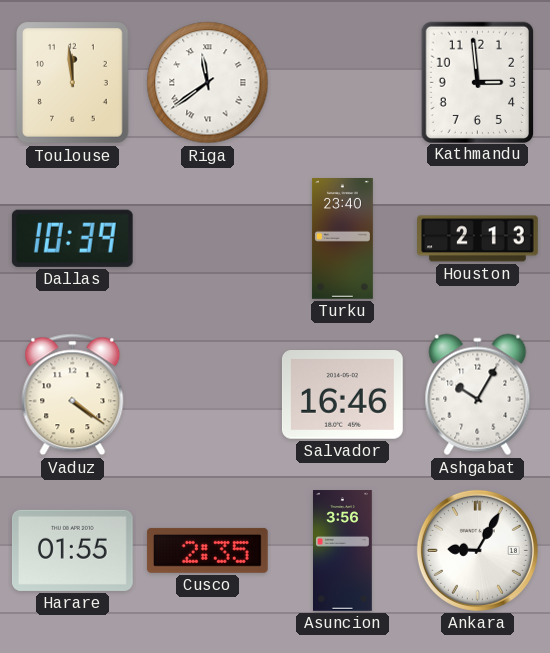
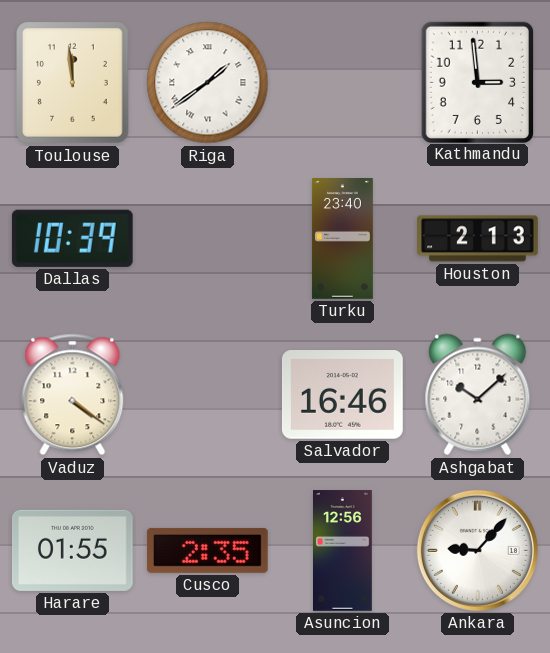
Riga: 11:39 -> 1:39 (208, 83)
Ashgabat: 10:05 -> 10:08 (478, 395)
Asuncion: 3:56 -> 12:56 (343, 551)
Ankara: 9:05 -> 9:07 (477, 550)
